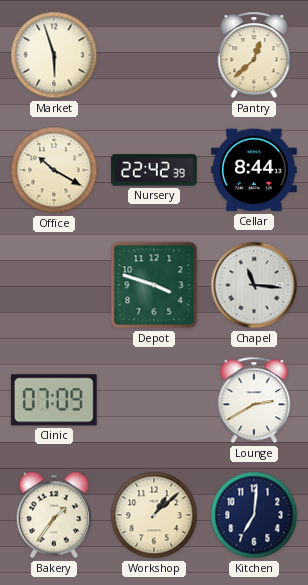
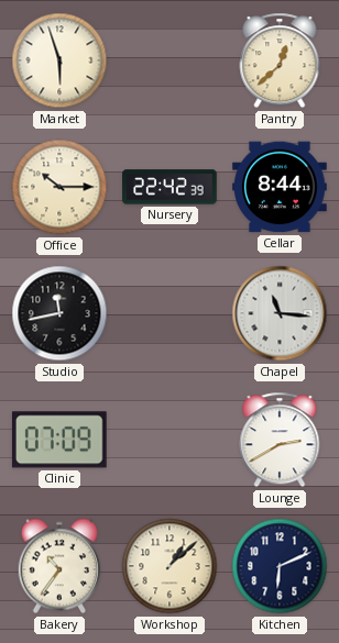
Office: 10:20 -> 10:15 (59, 187)
Studio: none -> 11:43 (59, 313)
Depot: 3:48 -> none (154, 285)
Bakery: 1:36 -> 10:36 (58, 566)
Kitchen: 7:01 -> 6:11 (280, 566)
